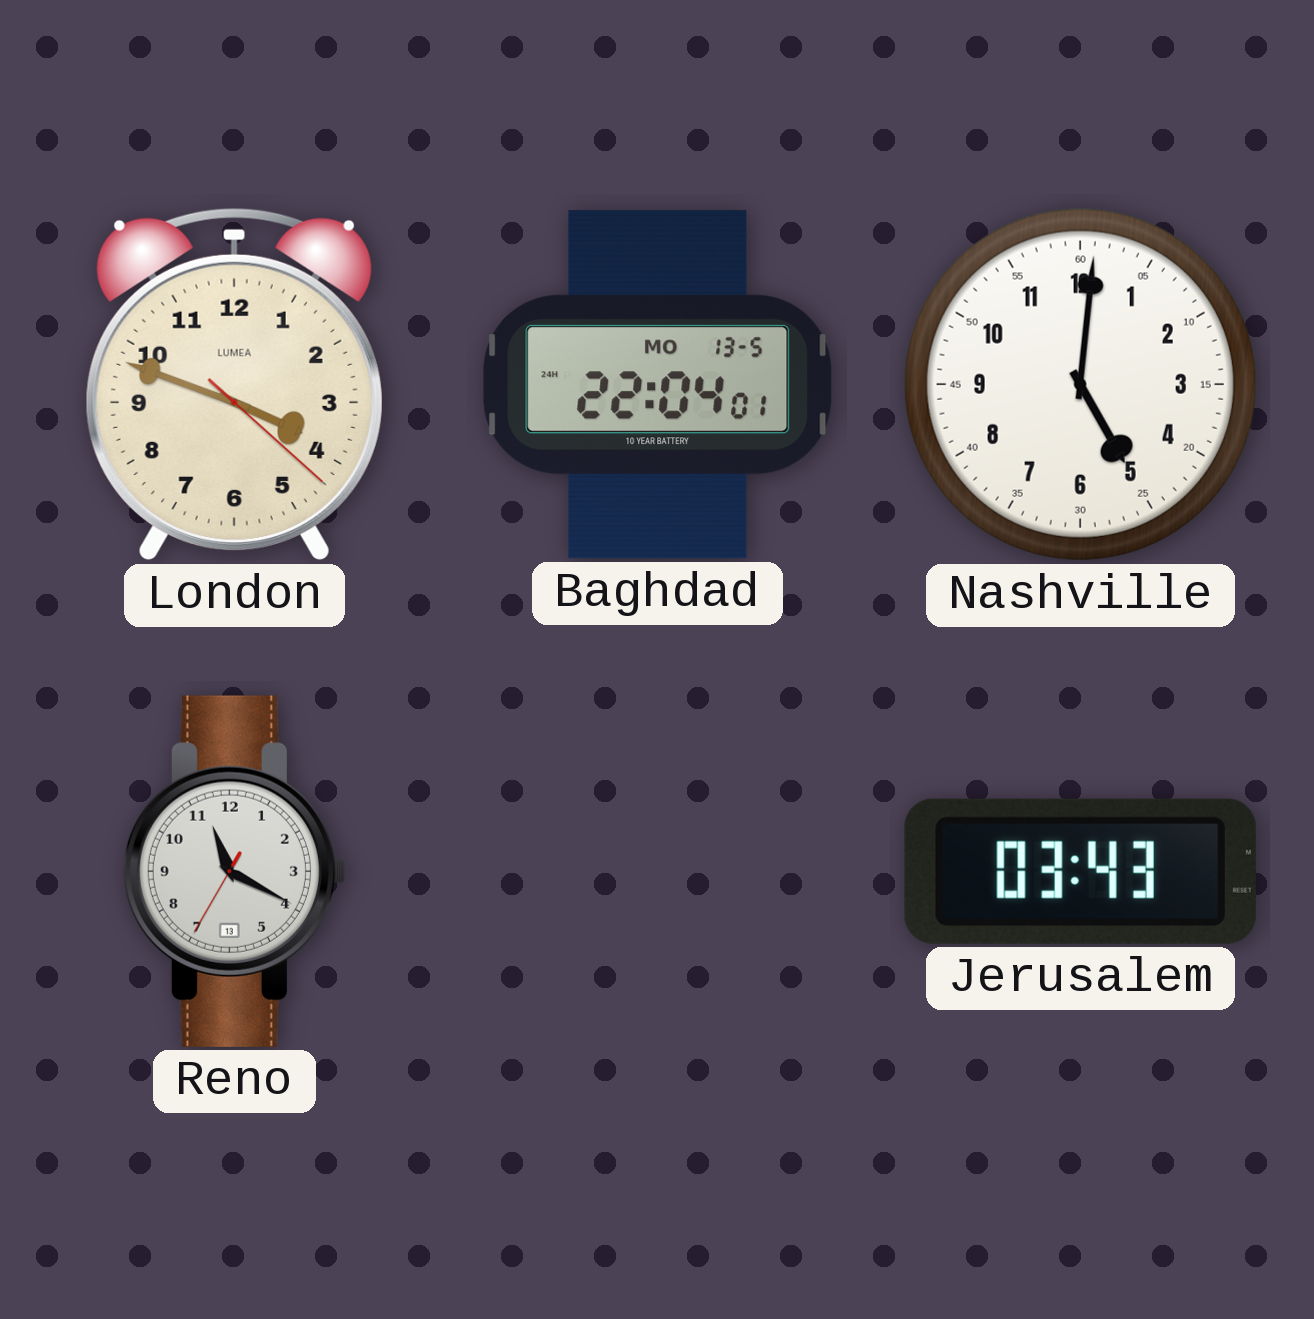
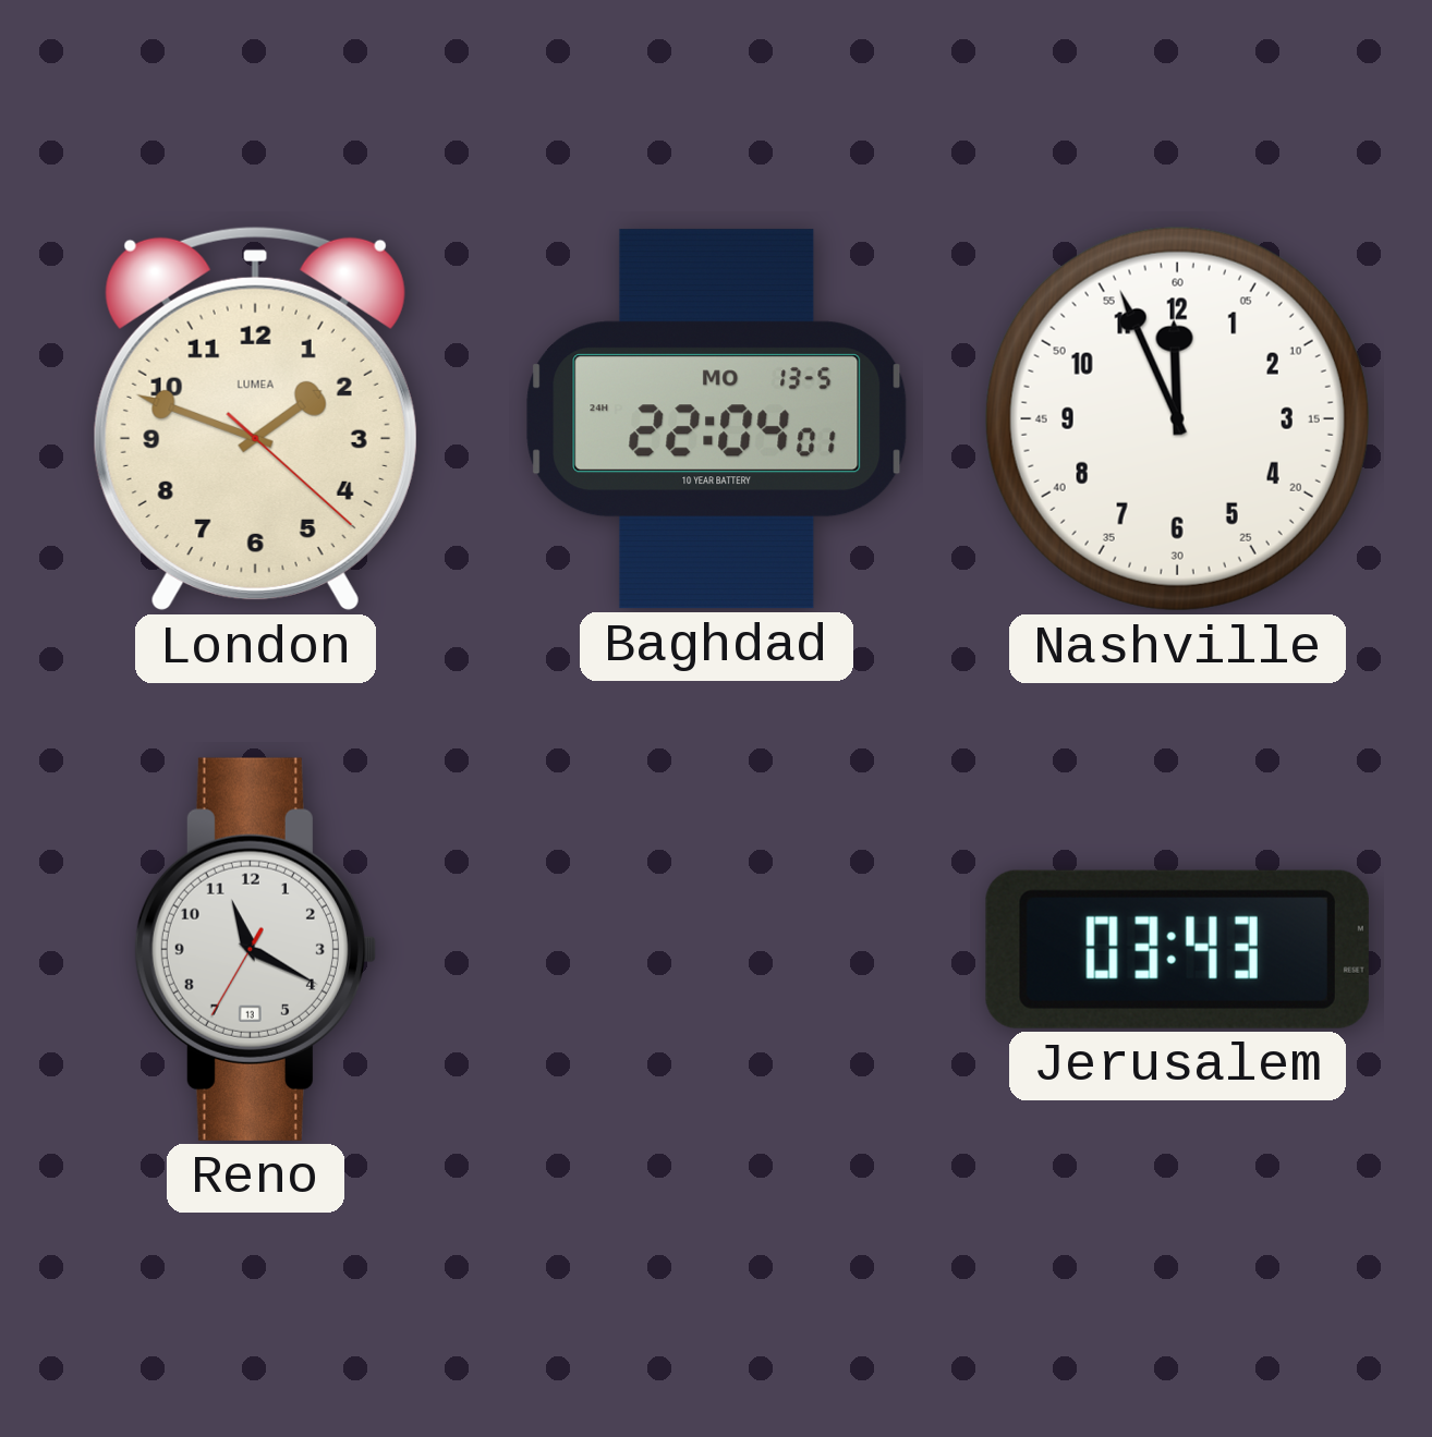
London: 3:48 -> 1:48 (255, 418)
Nashville: 5:01 -> 11:56 (1177, 418)
